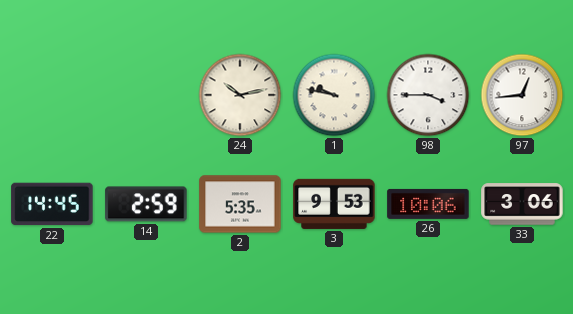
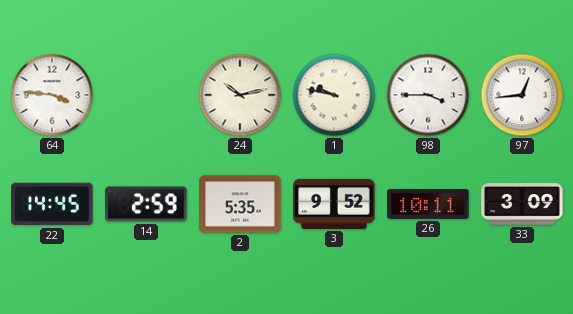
64: none -> 3:46 (52, 95)
3: 9:53 -> 9:52 (334, 204)
26: 10:06 -> 10:11 (428, 204)
33: 3:06 -> 3:09 (522, 204)
